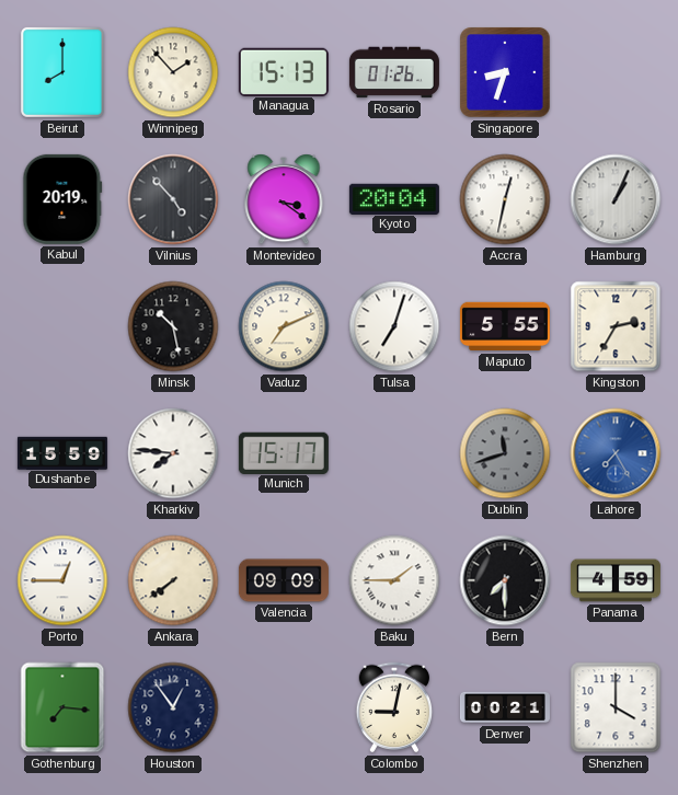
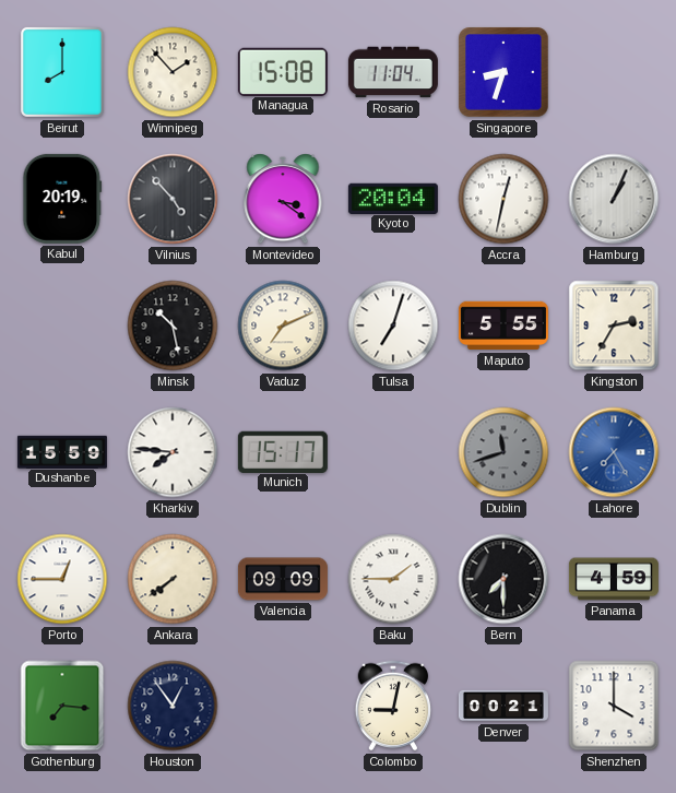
Managua: 15:13 -> 15:08 (283, 71)
Rosario: 01:26 -> 11:04 (393, 72)
